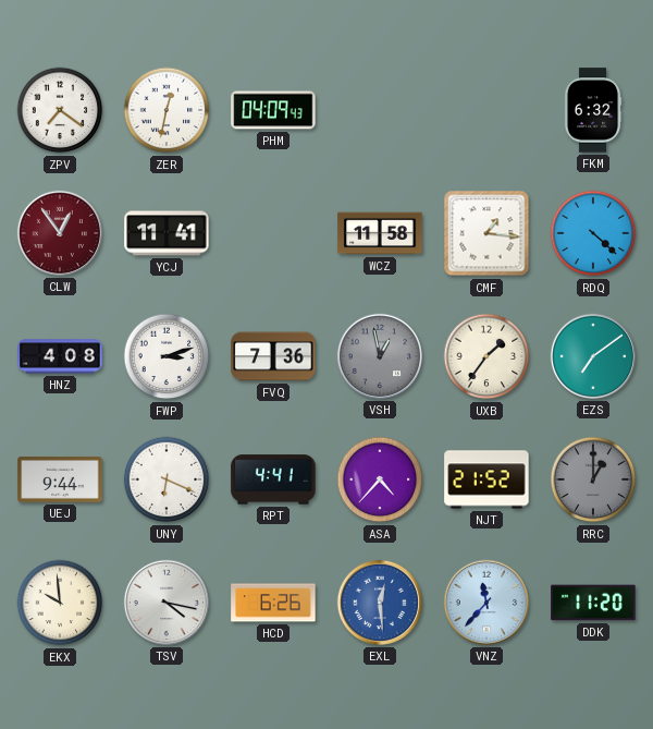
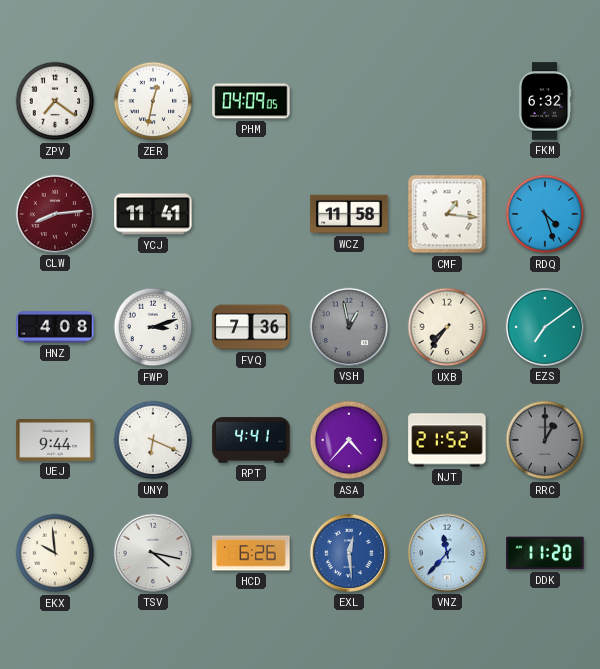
PHM: 04:09:43 -> 04:09:05 (251, 101)
CLW: 12:54 -> 8:14 (55, 214)
RDQ: 4:22 -> 4:27 (545, 214)
UXB: 1:36 -> 7:36 (447, 327)
